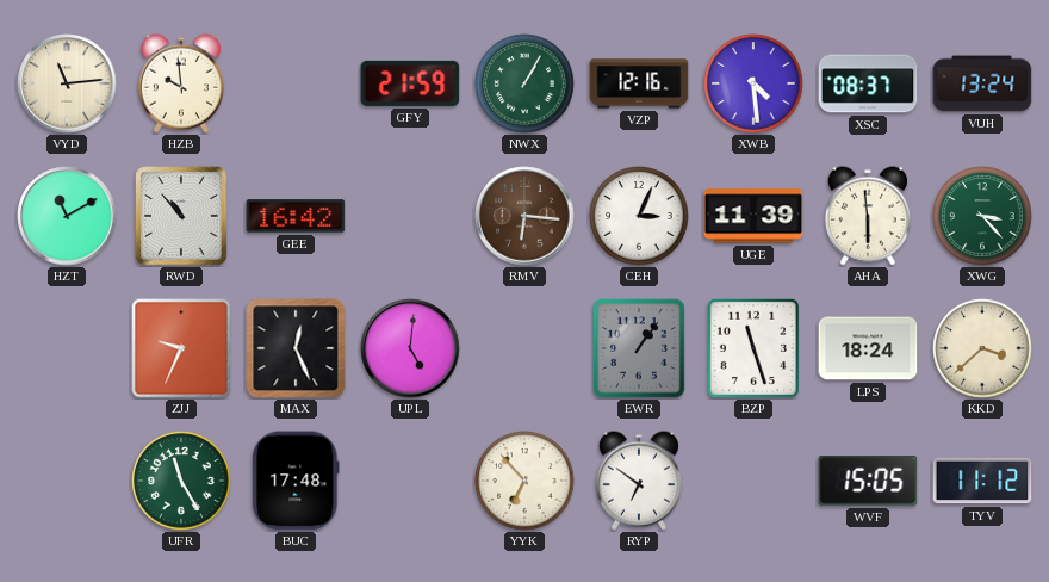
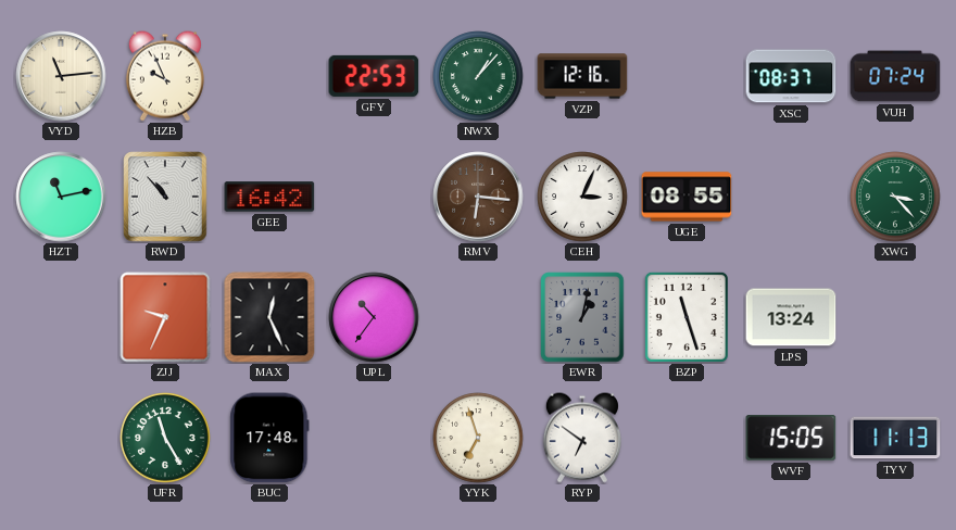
HZB: 9:59 -> 9:56 (165, 76)
GFY: 21:59 -> 22:53 (374, 76)
NWX: 1:05 -> 1:07 (478, 76)
XWB: 4:29 -> none (753, 83)
VUH: 13:24 -> 07:24 (895, 76)
HZT: 11:10 -> 11:13 (61, 197)
UGE: 11:39 -> 08:55 (687, 197)
AHA: 5:59 -> none (868, 216)
UPL: 5:01 -> 10:36 (374, 317)
EWR: 1:06 -> 1:02 (582, 317)
LPS: 18:24 -> 13:24 (791, 317)
KKD: 3:38 -> none (982, 348)
YYK: 6:53 -> 6:57 (478, 438)
TYV: 11:12 -> 11:13 (895, 438)
